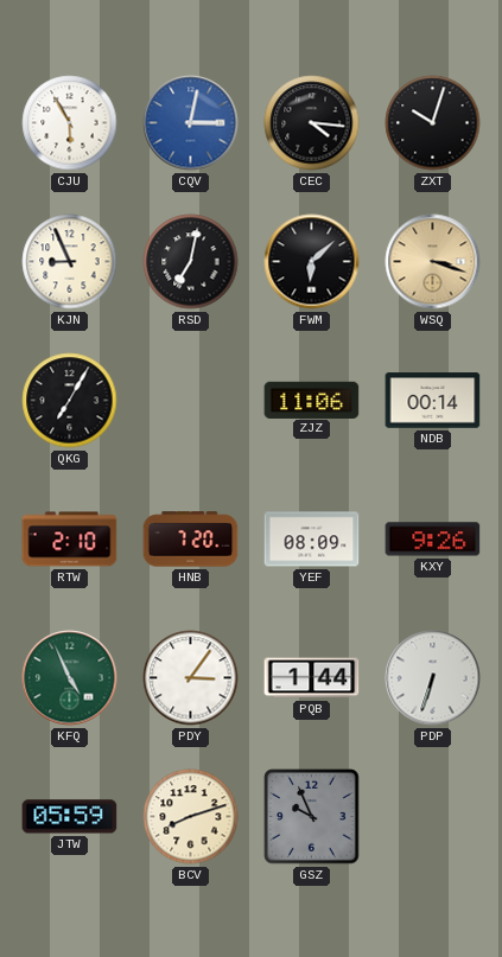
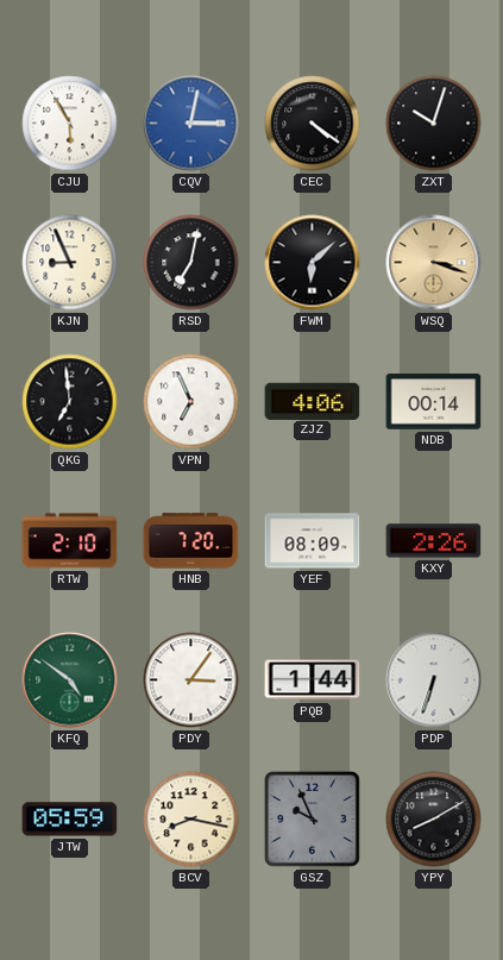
CEC: 4:16 -> 4:21 (313, 124)
QKG: 7:05 -> 6:59 (70, 402)
VPN: none -> 6:56 (191, 402)
ZJZ: 11:06 -> 4:06 (313, 401)
KXY: 9:26 -> 2:26 (434, 541)
KFQ: 4:56 -> 4:51 (70, 680)
BCV: 8:12 -> 8:17 (191, 820)
YPY: none -> 8:10 (434, 820)
